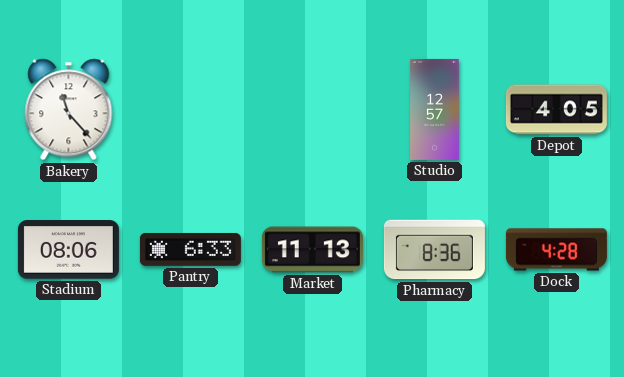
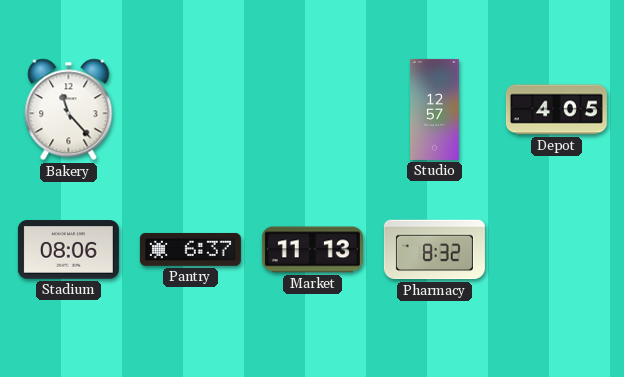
Pantry: 6:33 -> 6:37 (190, 249)
Pharmacy: 8:36 -> 8:32 (434, 250)
Dock: 4:28 -> none (556, 250)
